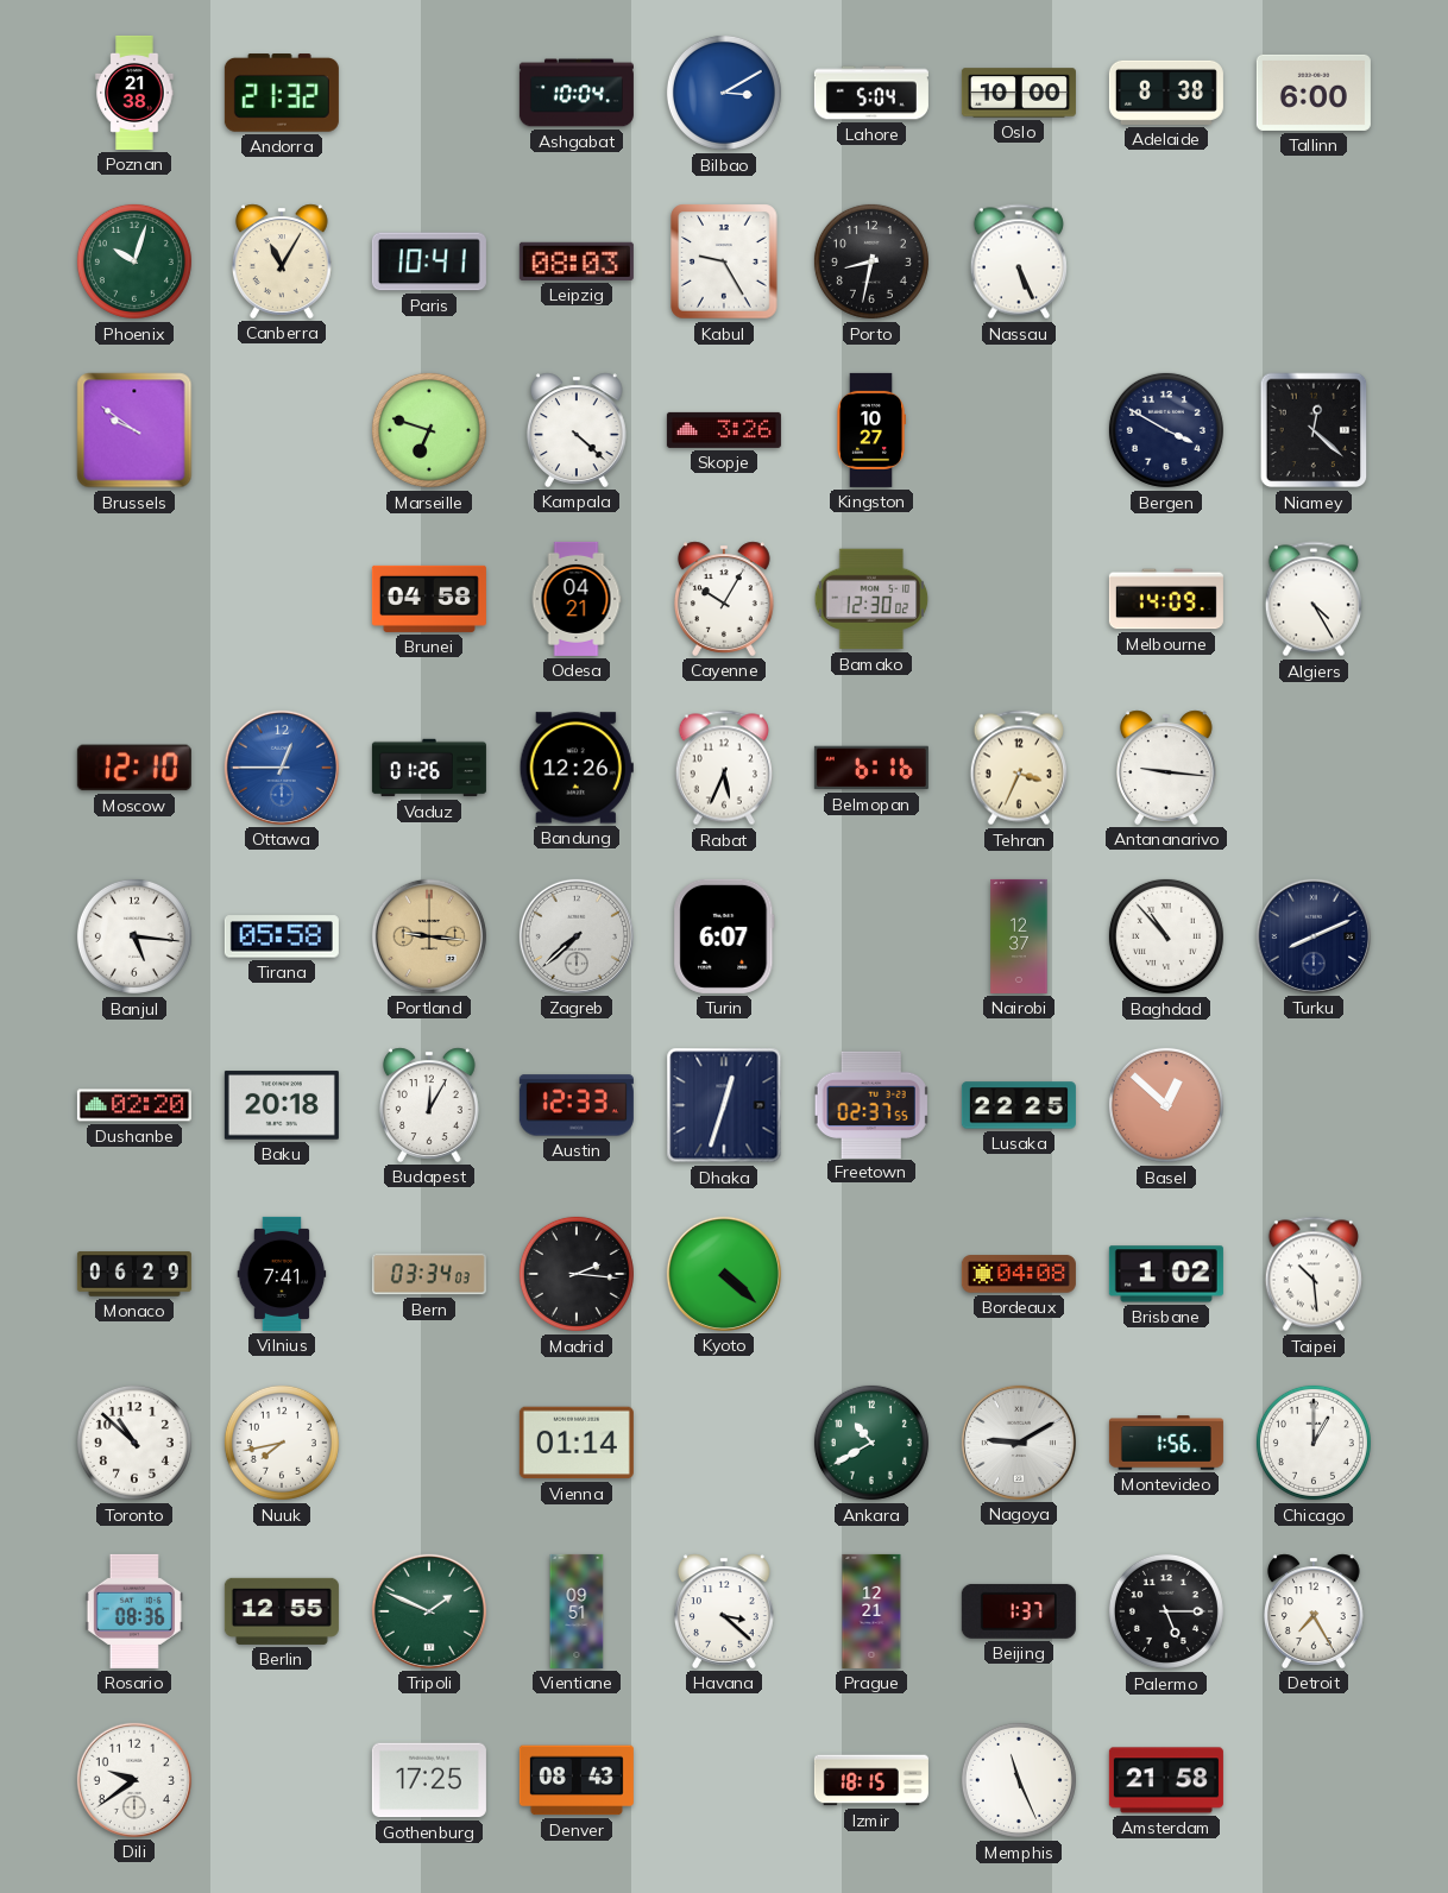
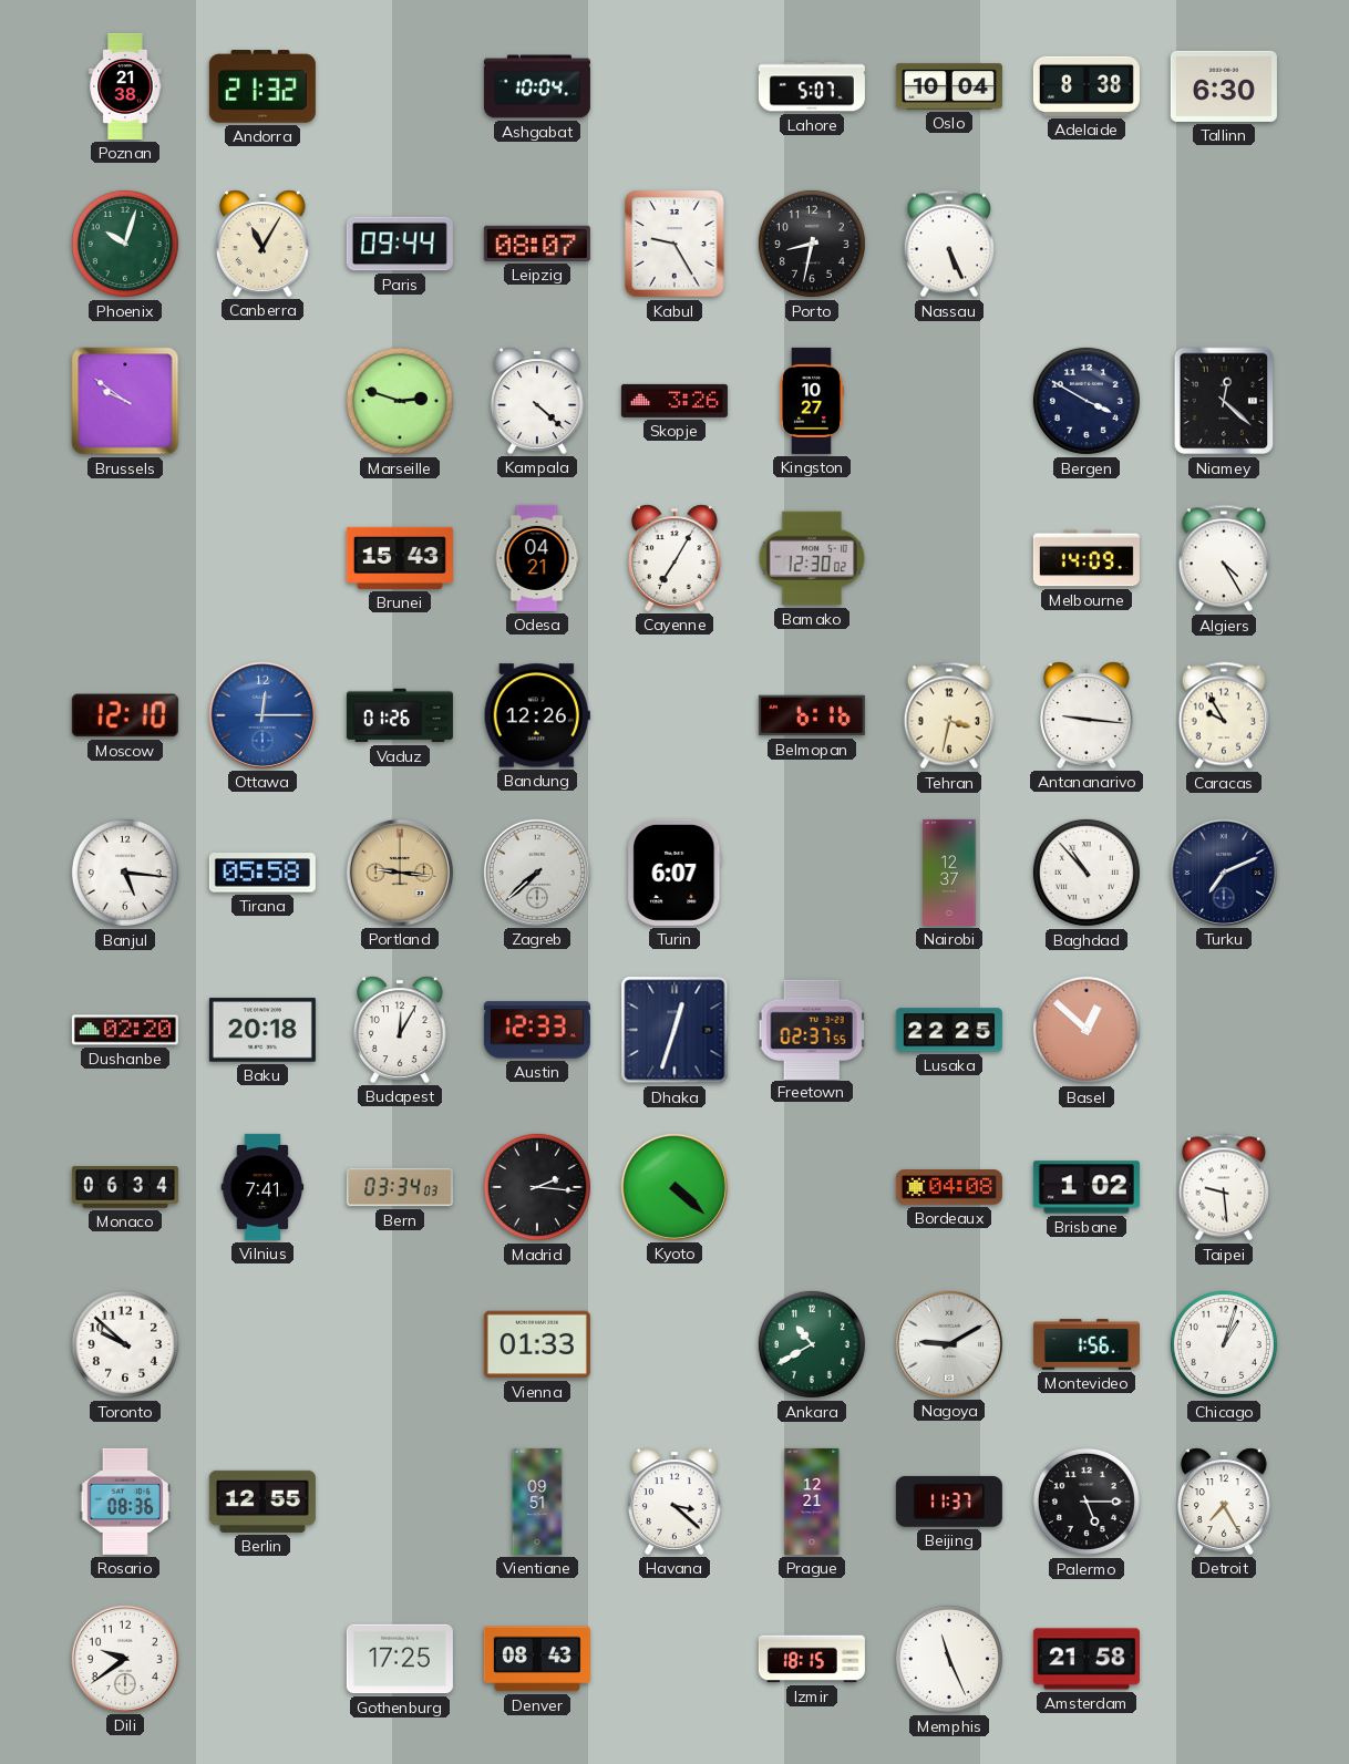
Bilbao: 3:10 -> none (724, 93)
Lahore: 5:04 -> 5:07 (812, 86)
Oslo: 10:00 -> 10:04 (949, 86)
Tallinn: 6:00 -> 6:30 (1224, 86)
Paris: 10:41 -> 09:44 (400, 244)
Leipzig: 08:03 -> 08:07 (537, 244)
Marseille: 6:48 -> 2:48 (400, 401)
Brunei: 04:58 -> 15:43 (400, 558)
Cayenne: 10:05 -> 7:05 (674, 558)
Ottawa: 12:45 -> 12:15 (262, 715)
Rabat: 5:34 -> none (724, 768)
Tehran: 3:34 -> 3:32 (949, 715)
Caracas: none -> 9:55 (1224, 715)
Turku: 8:11 -> 7:11 (1224, 873)
Monaco: 06:29 -> 06:34 (125, 1187)
Taipei: 10:29 -> 9:29 (1224, 1187)
Toronto: 10:52 -> 9:52 (125, 1344)
Nuuk: 7:43 -> none (282, 1443)
Vienna: 01:14 -> 01:33 (537, 1344)
Chicago: 1:00 -> 1:03 (1224, 1344)
Tripoli: 1:49 -> none (429, 1611)
Beijing: 1:37 -> 11:37 (949, 1502)
